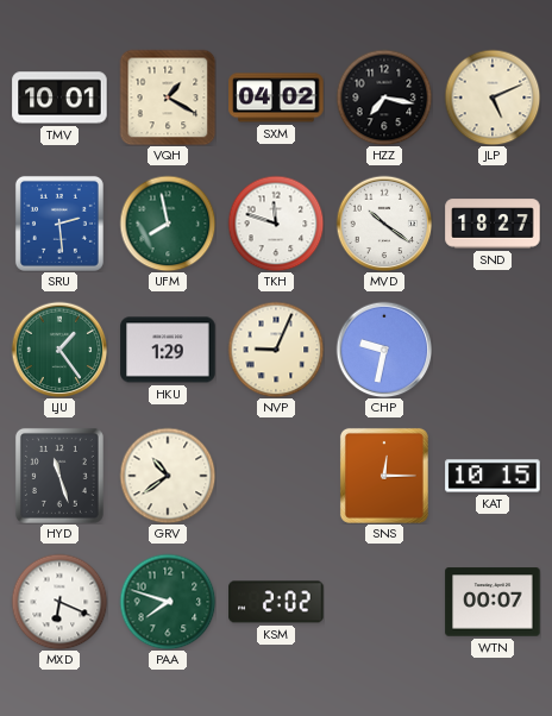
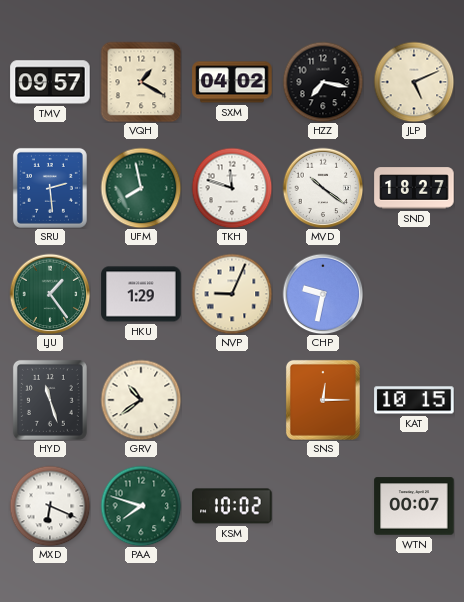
TMV: 10:01 -> 09:57 (50, 82)
KSM: 2:02 -> 10:02 (232, 506)
